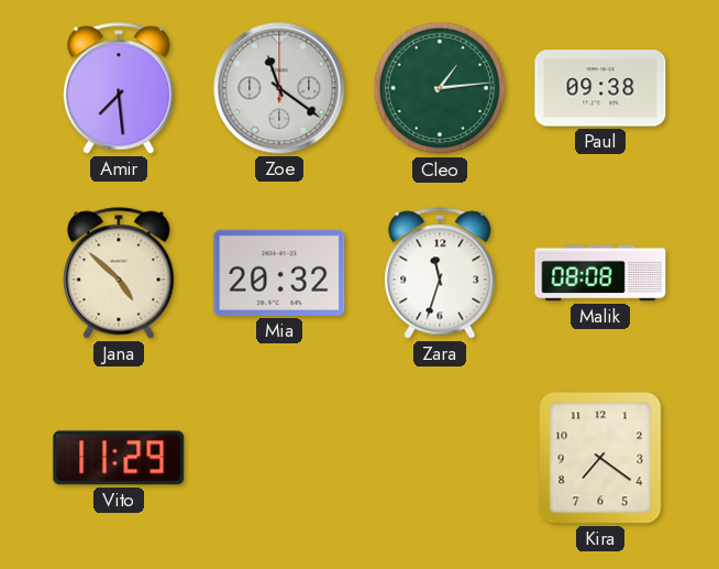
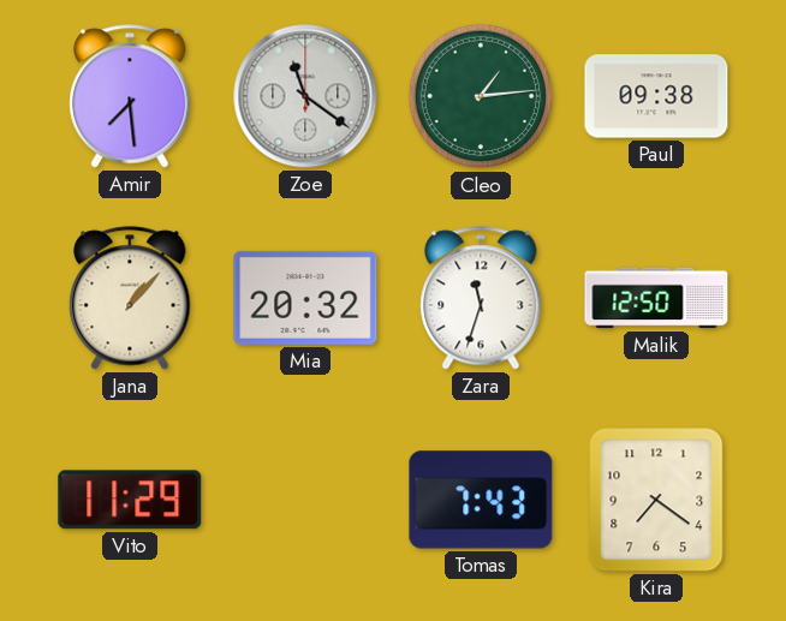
Jana: 4:52 -> 1:07 (130, 298)
Malik: 08:08 -> 12:50 (656, 298)
Tomas: none -> 7:43 (481, 500)
